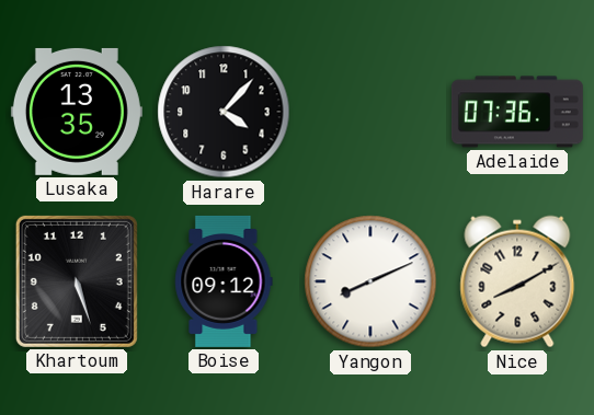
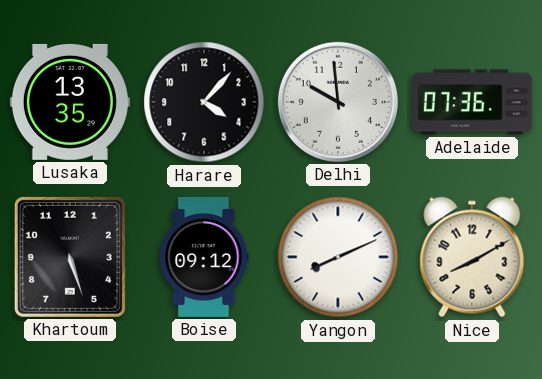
Delhi: none -> 9:59 (338, 102)
